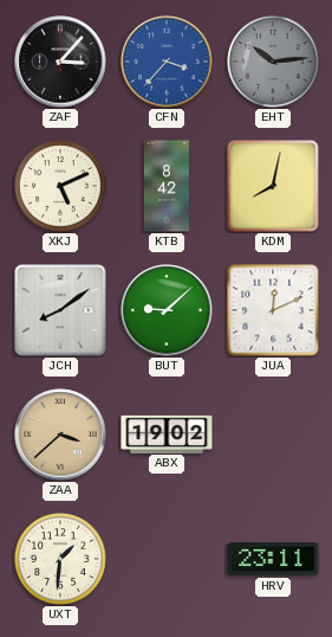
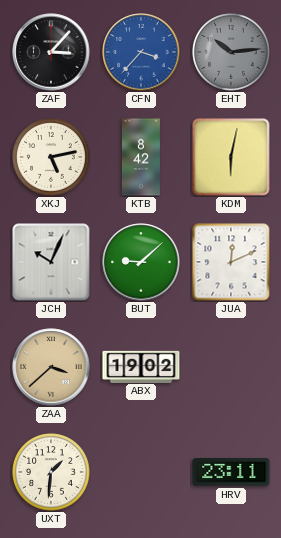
XKJ: 5:11 -> 5:13 (51, 157)
KDM: 8:02 -> 6:02 (231, 157)
JCH: 8:09 -> 10:04 (51, 262)
